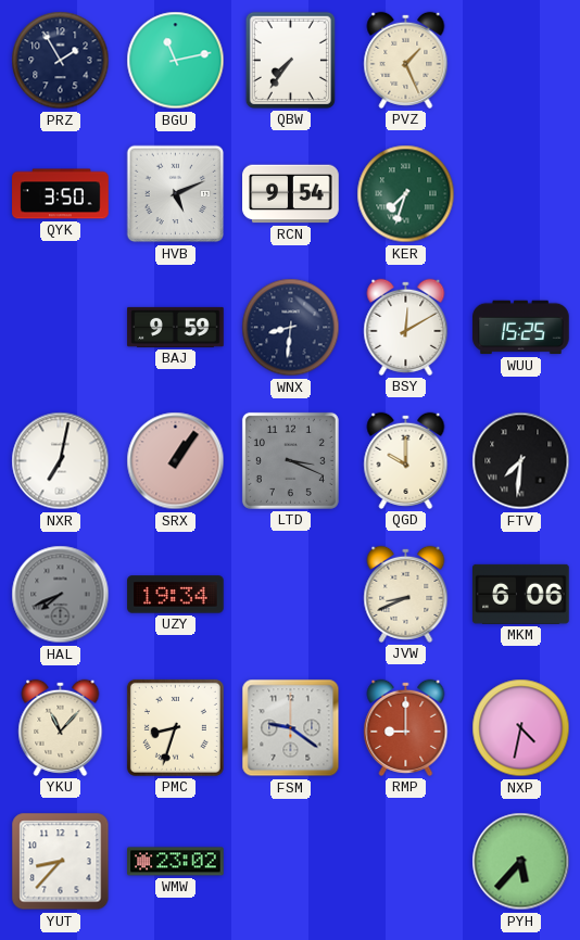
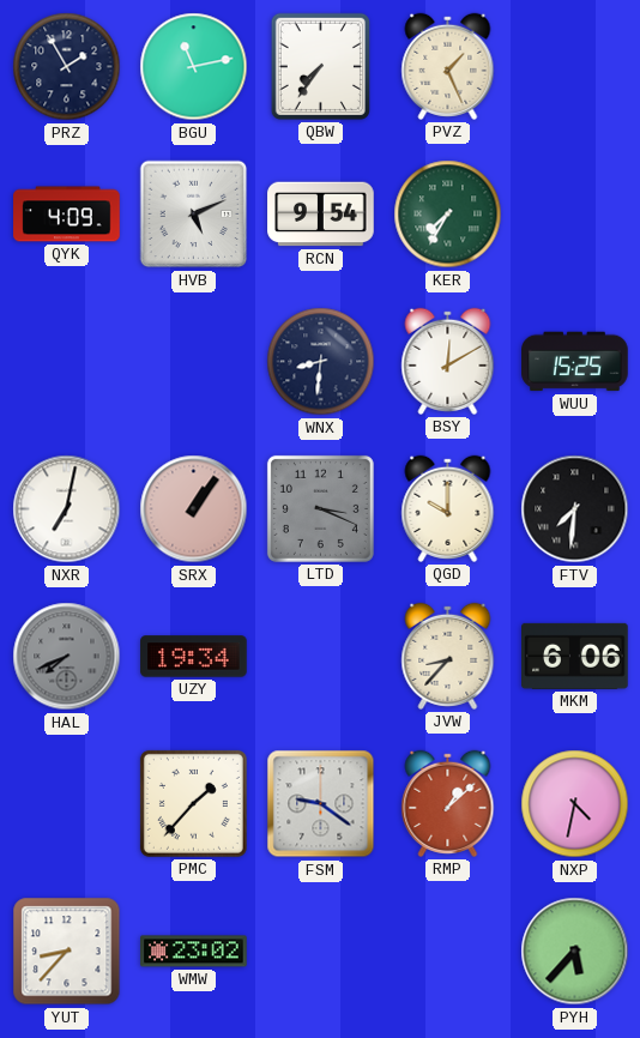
QYK: 3:50 -> 4:09 (67, 215)
KER: 7:33 -> 7:35 (448, 215)
BAJ: 9:59 -> none (176, 327)
JVW: 8:41 -> 8:37 (448, 656)
YKU: 11:07 -> none (61, 727)
PMC: 8:33 -> 1:37 (193, 803)
RMP: 9:00 -> 1:08 (448, 803)
